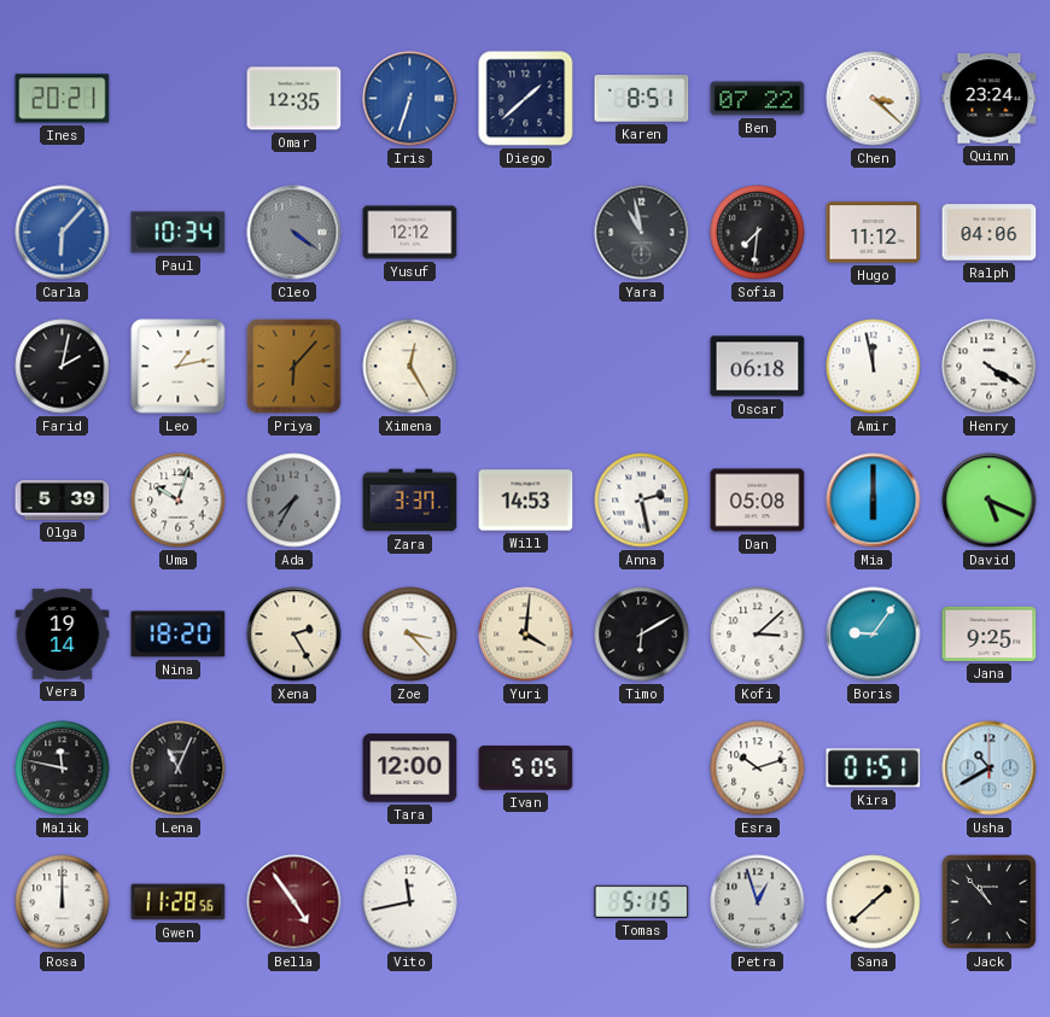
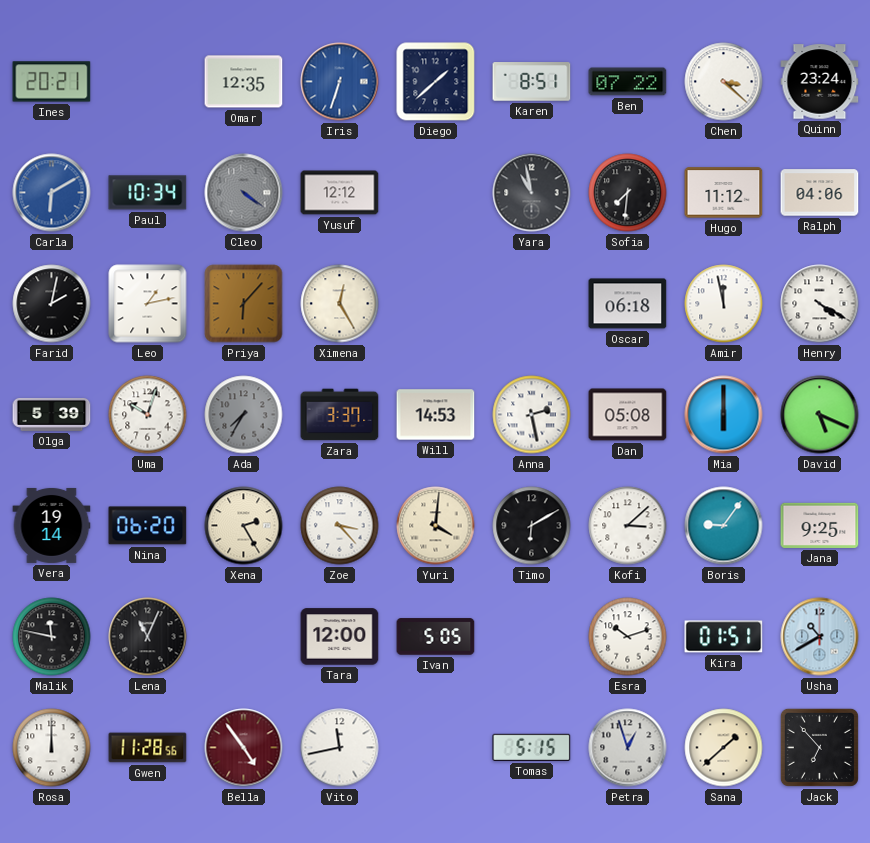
Carla: 6:07 -> 6:10 (52, 193)
Nina: 18:20 -> 06:20 (148, 526)
Jack: 10:53 -> 6:53 (819, 747)
